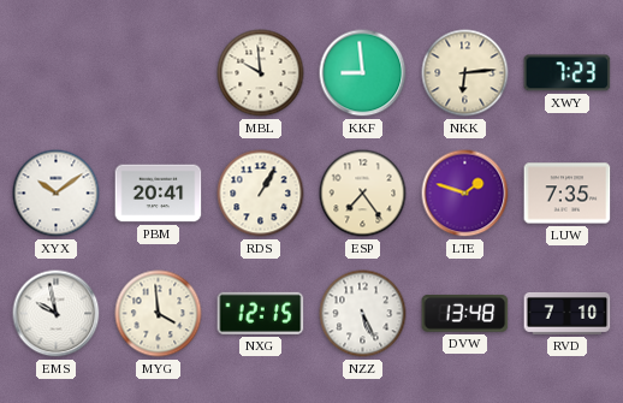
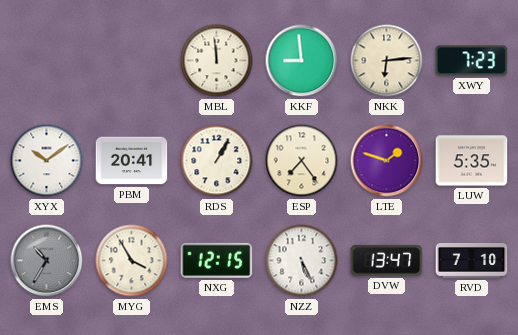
MBL: 9:59 -> 11:59 (217, 61)
LUW: 7:35 -> 5:35 (472, 161)
EMS: 9:58 -> 10:35 (47, 261)
EMS dial: white -> grey (47, 261)
MYG: 3:59 -> 3:55 (132, 261)
DVW: 13:48 -> 13:47 (387, 261)
